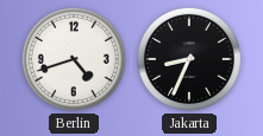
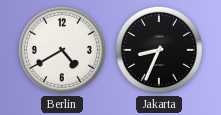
Berlin: 4:42 -> 4:40 (62, 50)
